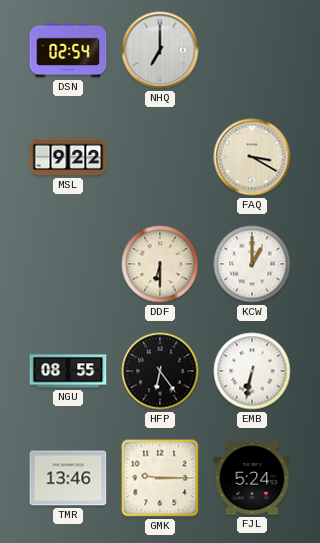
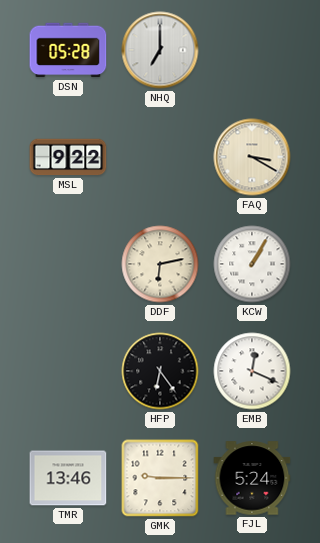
DSN: 02:54 -> 05:28 (68, 50)
DDF: 6:30 -> 6:13 (160, 264)
KCW: 1:00 -> 1:05 (252, 264)
NGU: 08:55 -> none (68, 371)
EMB: 6:32 -> 12:19 (252, 371)
